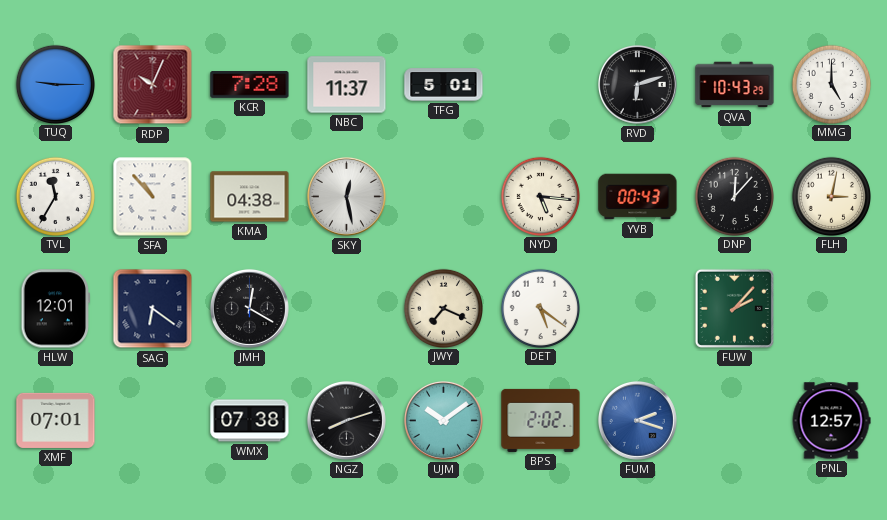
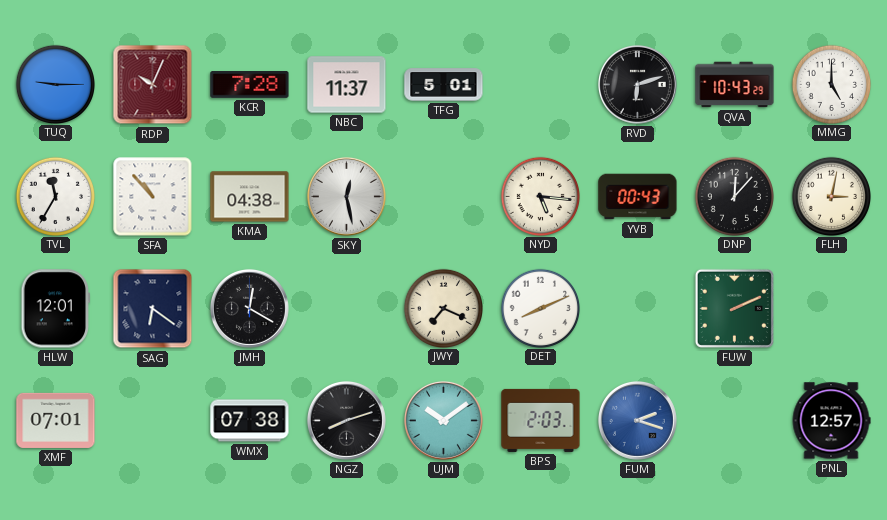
DET: 5:21 -> 8:11 (540, 308)
FUW: 2:07 -> 2:11 (734, 308)
BPS: 2:02 -> 2:03 (541, 420)
